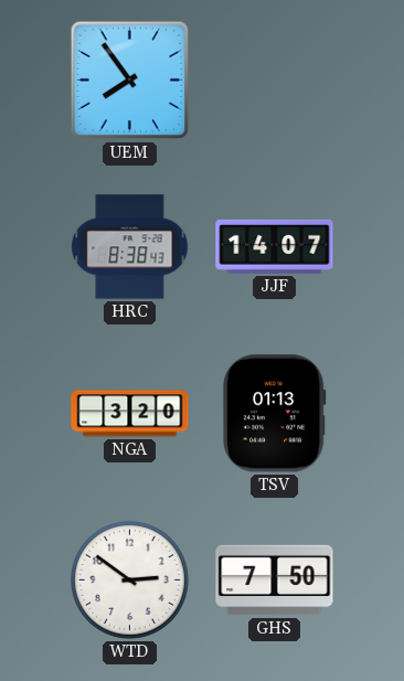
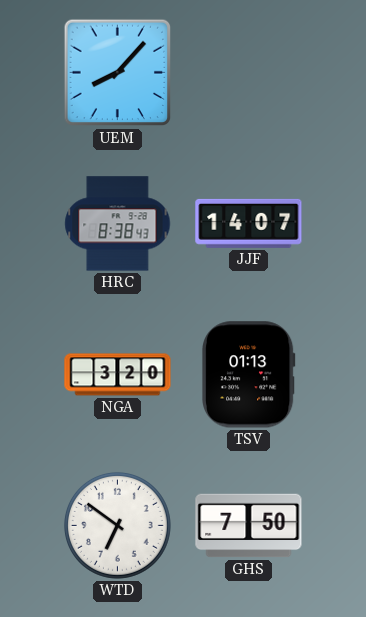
UEM: 7:54 -> 8:07 (118, 73)
WTD: 2:51 -> 6:51 (117, 525)
